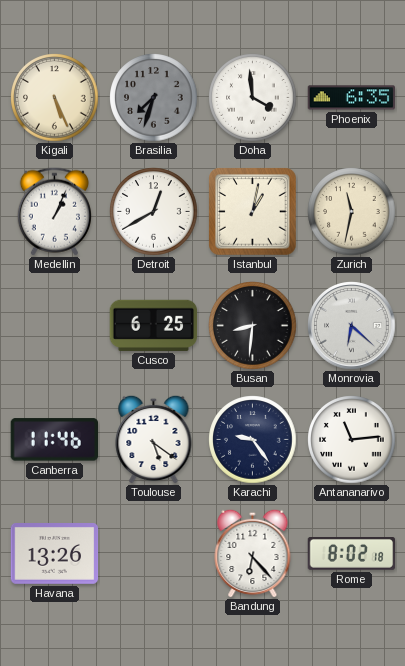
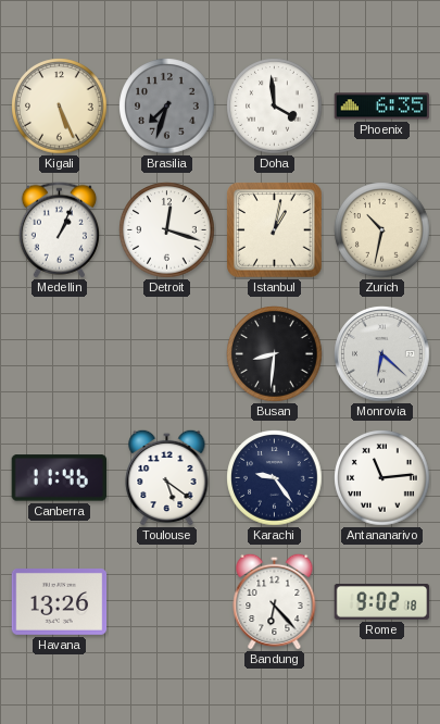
Detroit: 12:40 -> 12:18 (167, 230)
Zurich: 11:32 -> 10:32 (382, 230)
Cusco: 6:25 -> none (154, 325)
Rome: 8:02 -> 9:02 (382, 602)
